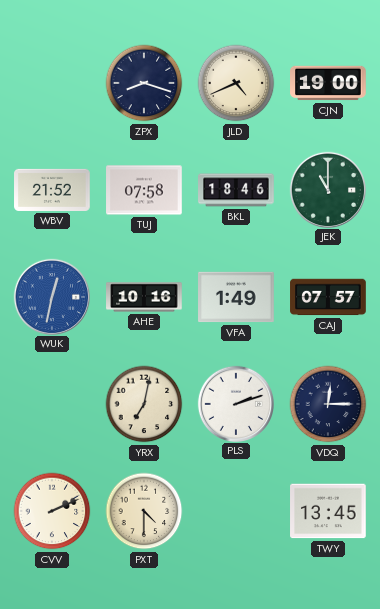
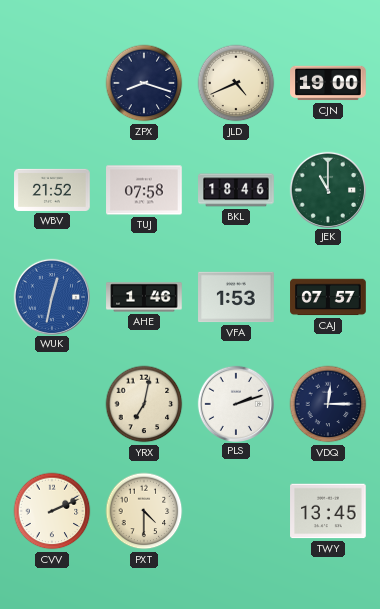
AHE: 10:16 -> 1:46 (144, 297)
VFA: 1:49 -> 1:53 (236, 297)
